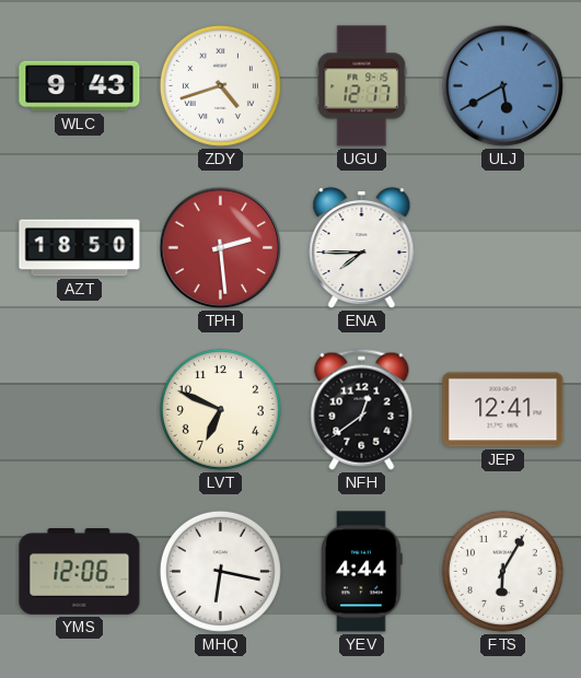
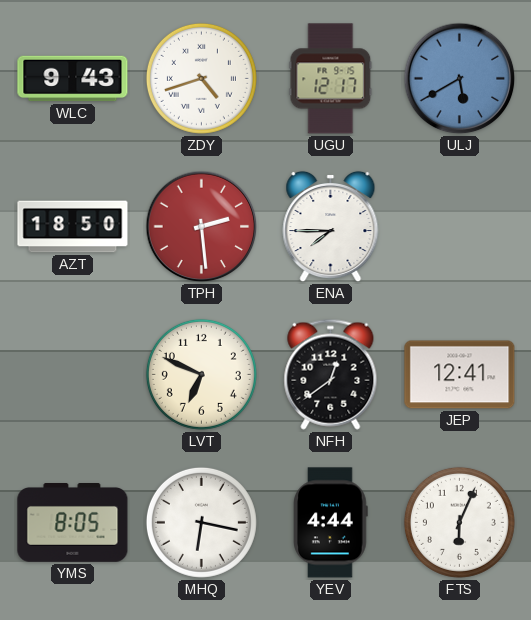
YMS: 12:06 -> 8:05 (73, 523)
FTS: 6:05 -> 6:04 (459, 522)
